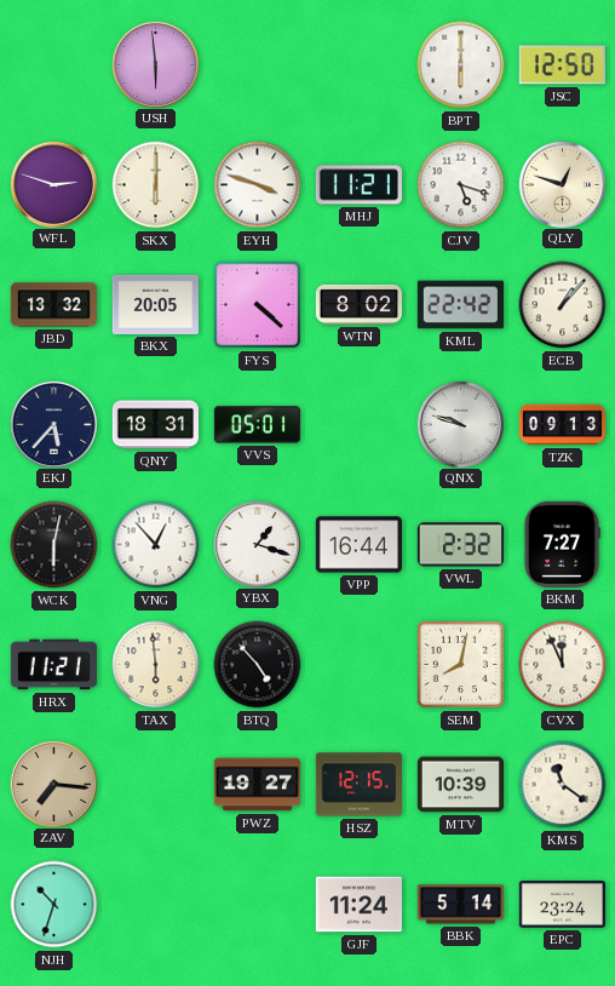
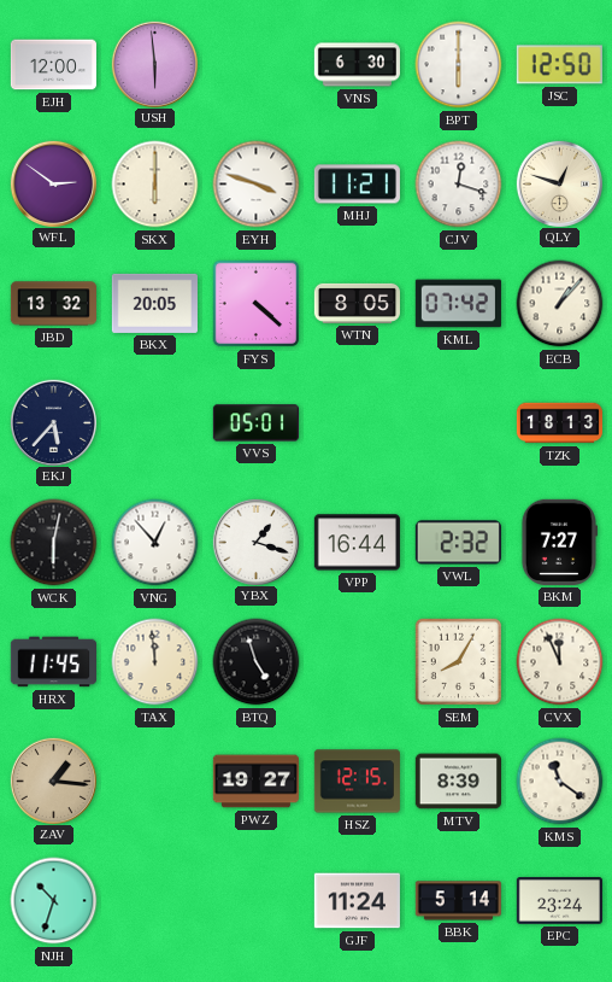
EJH: none -> 12:00 (53, 65)
VNS: none -> 6:30 (357, 65)
WFL: 2:48 -> 2:51 (53, 183)
CJV: 5:18 -> 12:18 (459, 185)
WTN: 8:02 -> 8:05 (357, 303)
KML: 22:42 -> 07:42 (458, 304)
QNY: 18:31 -> none (155, 425)
QNX: 9:48 -> none (460, 424)
TZK: 09:13 -> 18:13 (559, 423)
HRX: 11:21 -> 11:45 (53, 662)
TAX: 5:59 -> 11:59 (155, 662)
BTQ: 4:53 -> 4:57 (257, 662)
SEM: 8:02 -> 8:05 (459, 662)
ZAV: 7:16 -> 1:16 (53, 781)
MTV: 10:39 -> 8:39 (458, 782)
